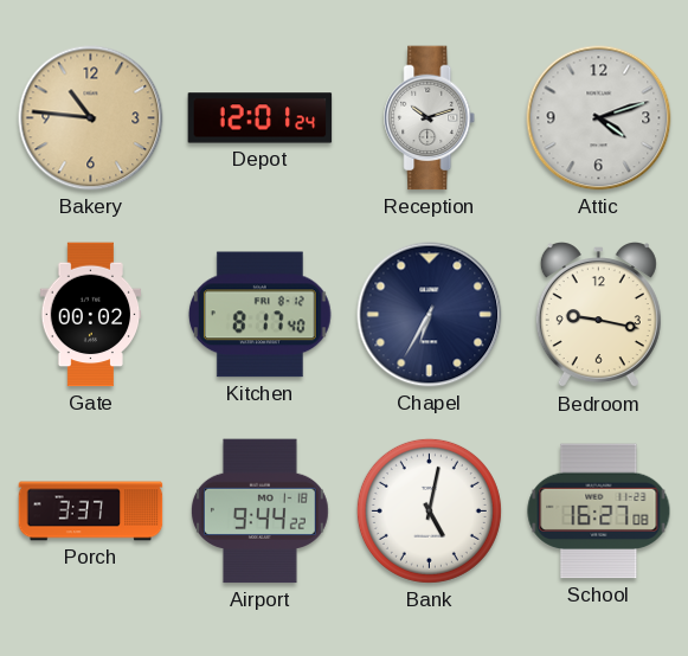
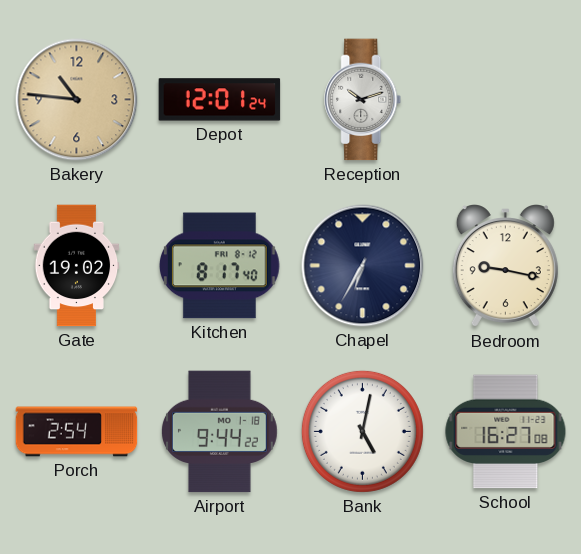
Attic: 4:12 -> none (599, 118)
Gate: 00:02 -> 19:02 (77, 266)
Porch: 3:37 -> 2:54 (77, 432)
